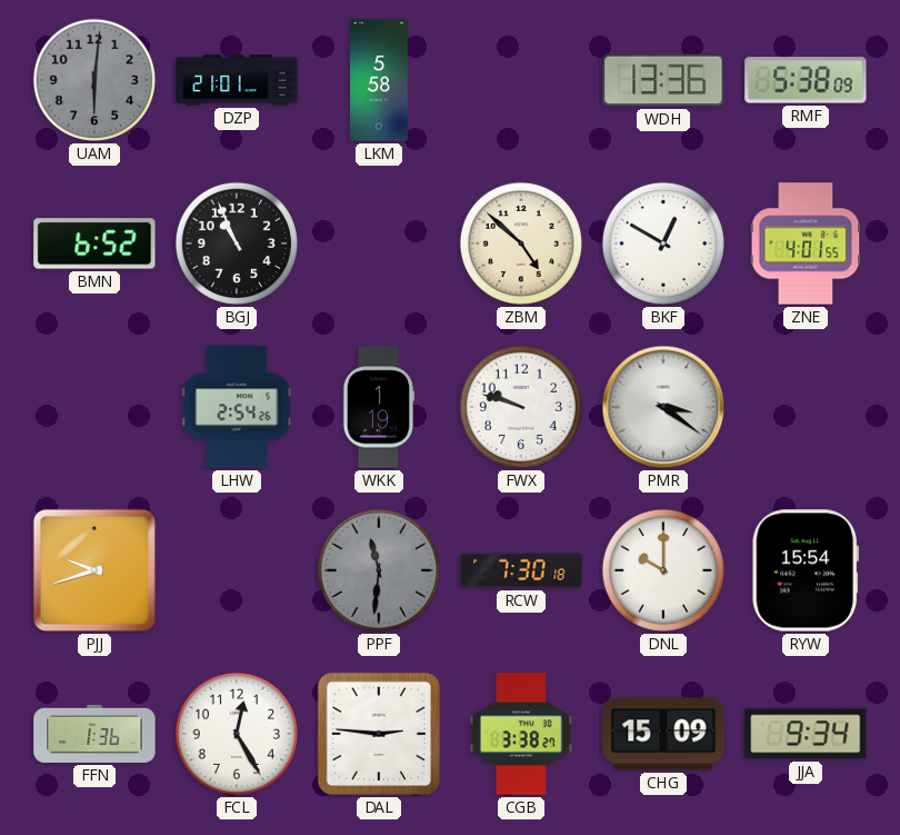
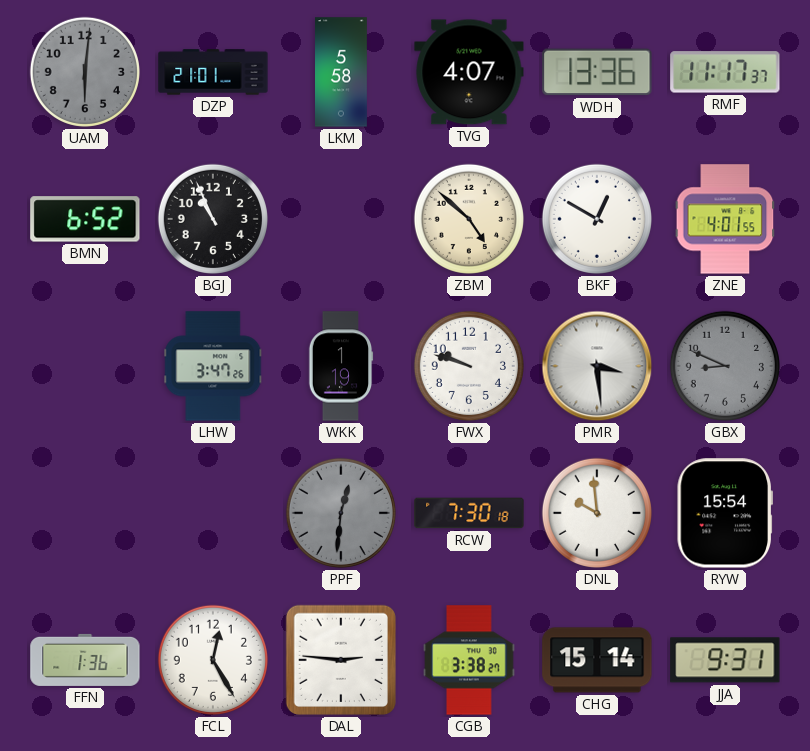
TVG: none -> 4:07 (469, 72)
RMF: 5:38 -> 11:17 (725, 72)
LHW: 2:54 -> 3:47 (213, 366)
PMR: 3:21 -> 3:29 (597, 366)
GBX: none -> 8:49 (725, 366)
PJJ: 9:42 -> none (94, 570)
PPF: 11:31 -> 12:31 (341, 513)
DNL: 10:00 -> 9:59 (597, 513)
CHG: 15:09 -> 15:14 (597, 660)
JJA: 9:34 -> 9:31 (725, 660)
